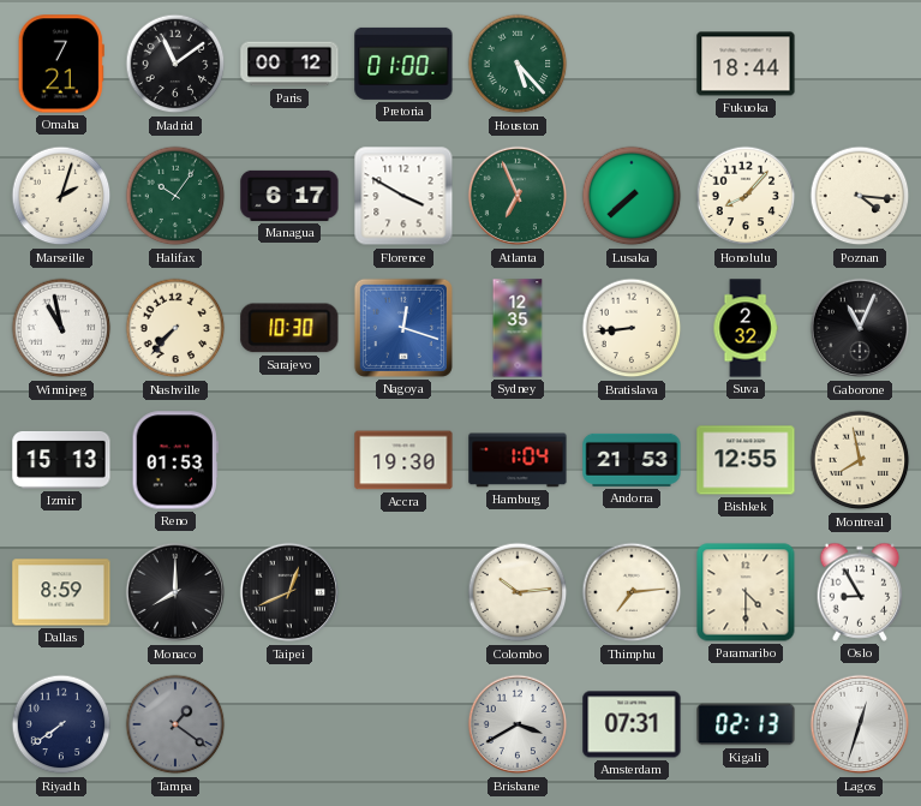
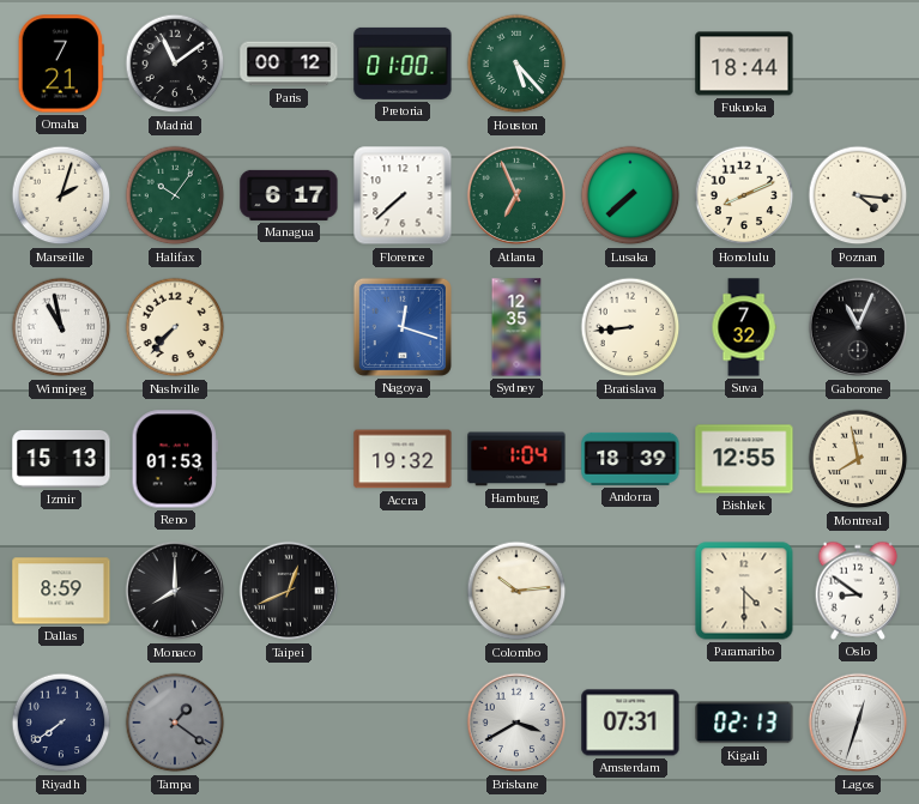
Florence: 3:50 -> 7:38 (403, 195)
Honolulu: 8:07 -> 8:11 (744, 195)
Sarajevo: 10:30 -> none (289, 328)
Suva: 2:32 -> 7:32 (744, 327)
Accra: 19:30 -> 19:32 (403, 459)
Andorra: 21:53 -> 18:39 (630, 459)
Thimphu: 7:14 -> none (632, 592)
Oslo: 8:55 -> 8:51 (858, 591)
